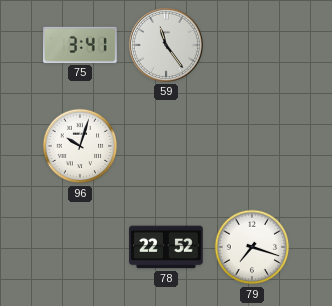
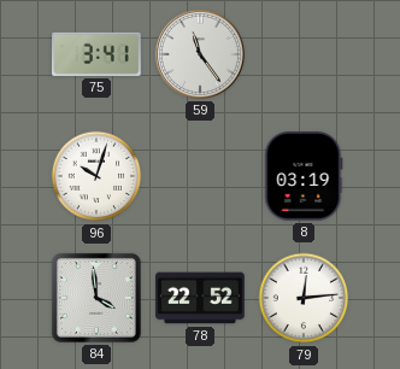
8: none -> 03:19 (304, 176)
84: none -> 3:59 (96, 298)
79: 7:18 -> 12:14 (304, 298)
